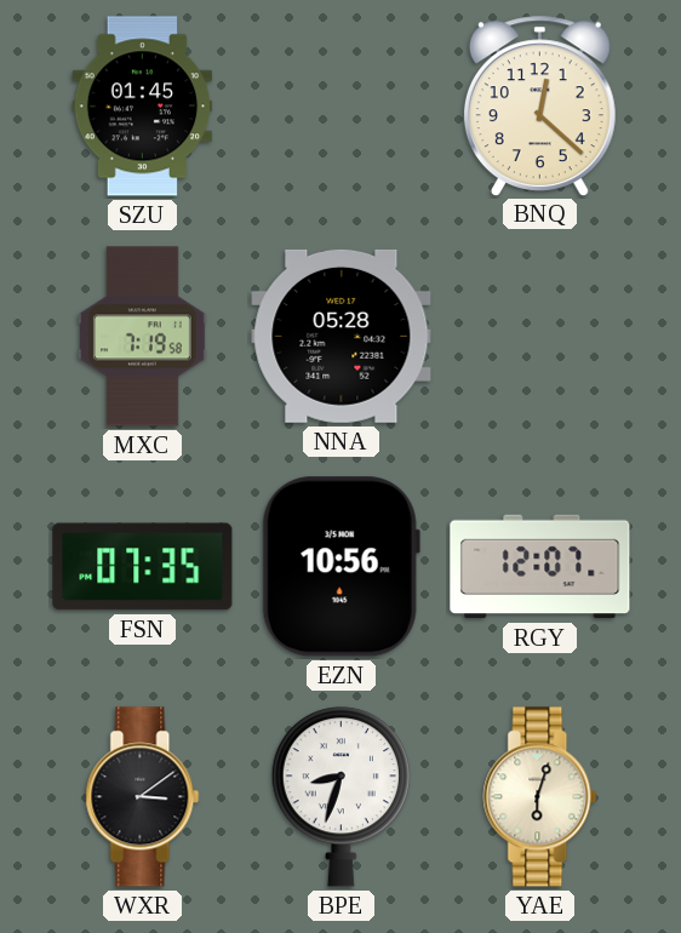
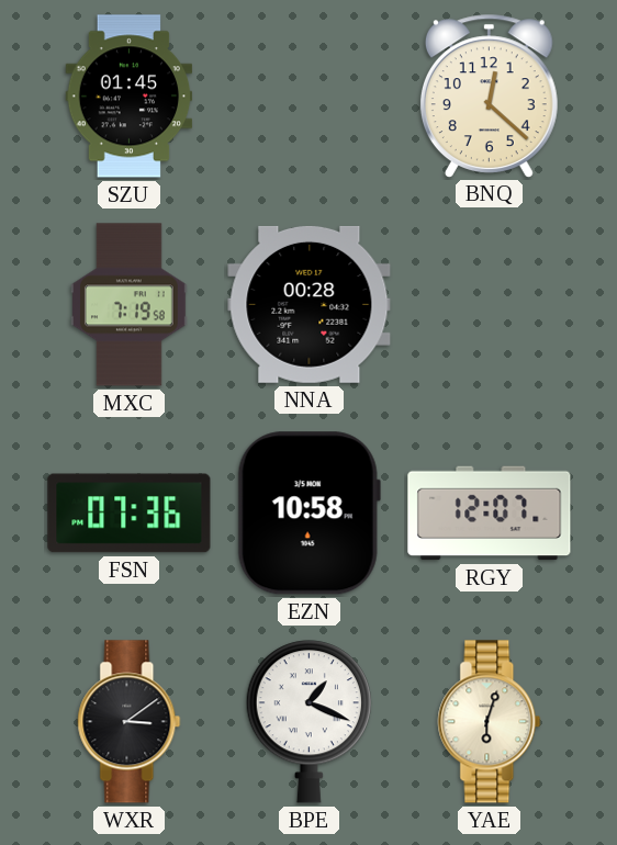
NNA: 05:28 -> 00:28 (310, 304)
FSN: 07:35 -> 07:36 (130, 514)
EZN: 10:56 -> 10:58 (308, 514)
BPE: 8:33 -> 1:19 (308, 722)
